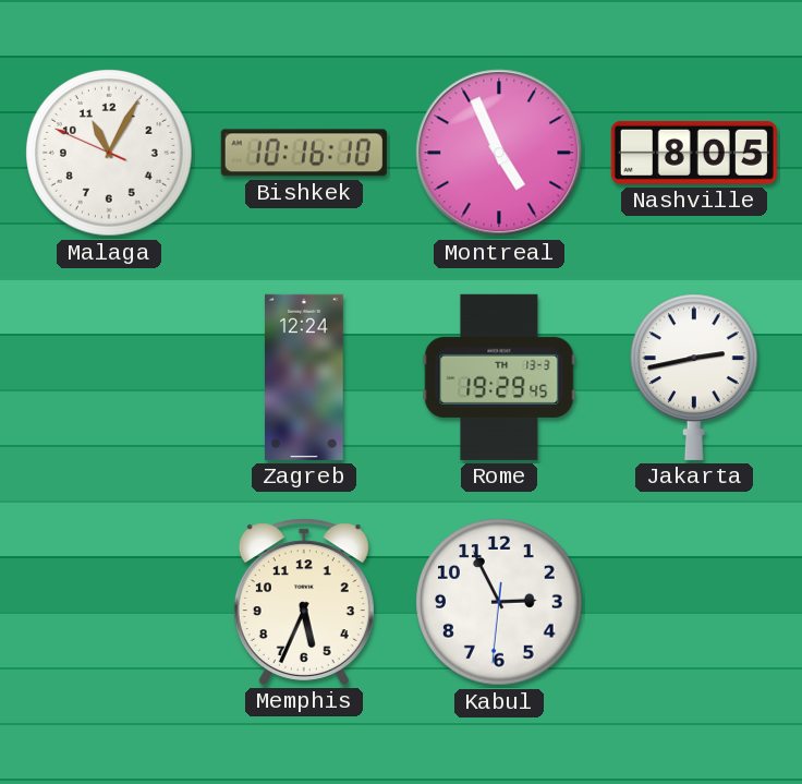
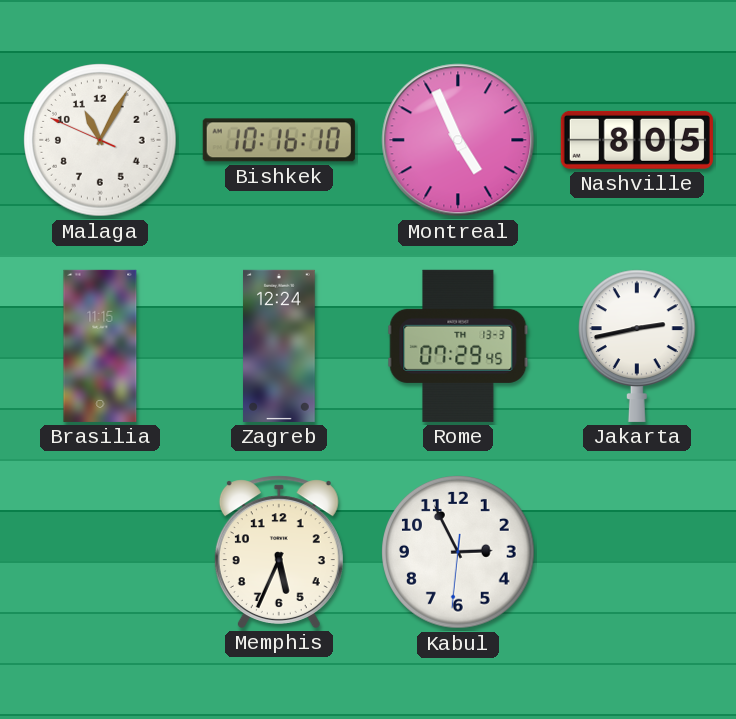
Brasilia: none -> 11:15 (100, 346)
Rome: 19:29 -> 07:29 (458, 346)
